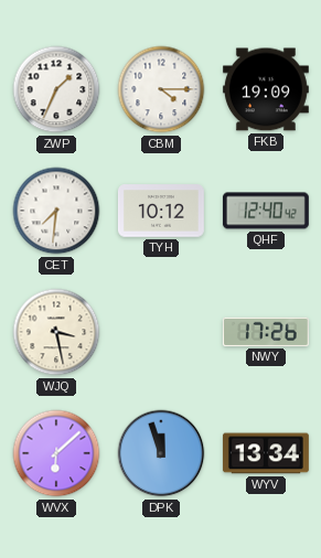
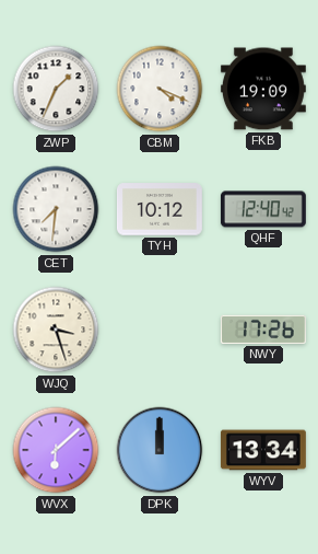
CBM: 4:15 -> 4:19 (160, 89)
WJQ: 3:28 -> 3:27 (56, 330)
DPK: 11:57 -> 12:00 (160, 450)
